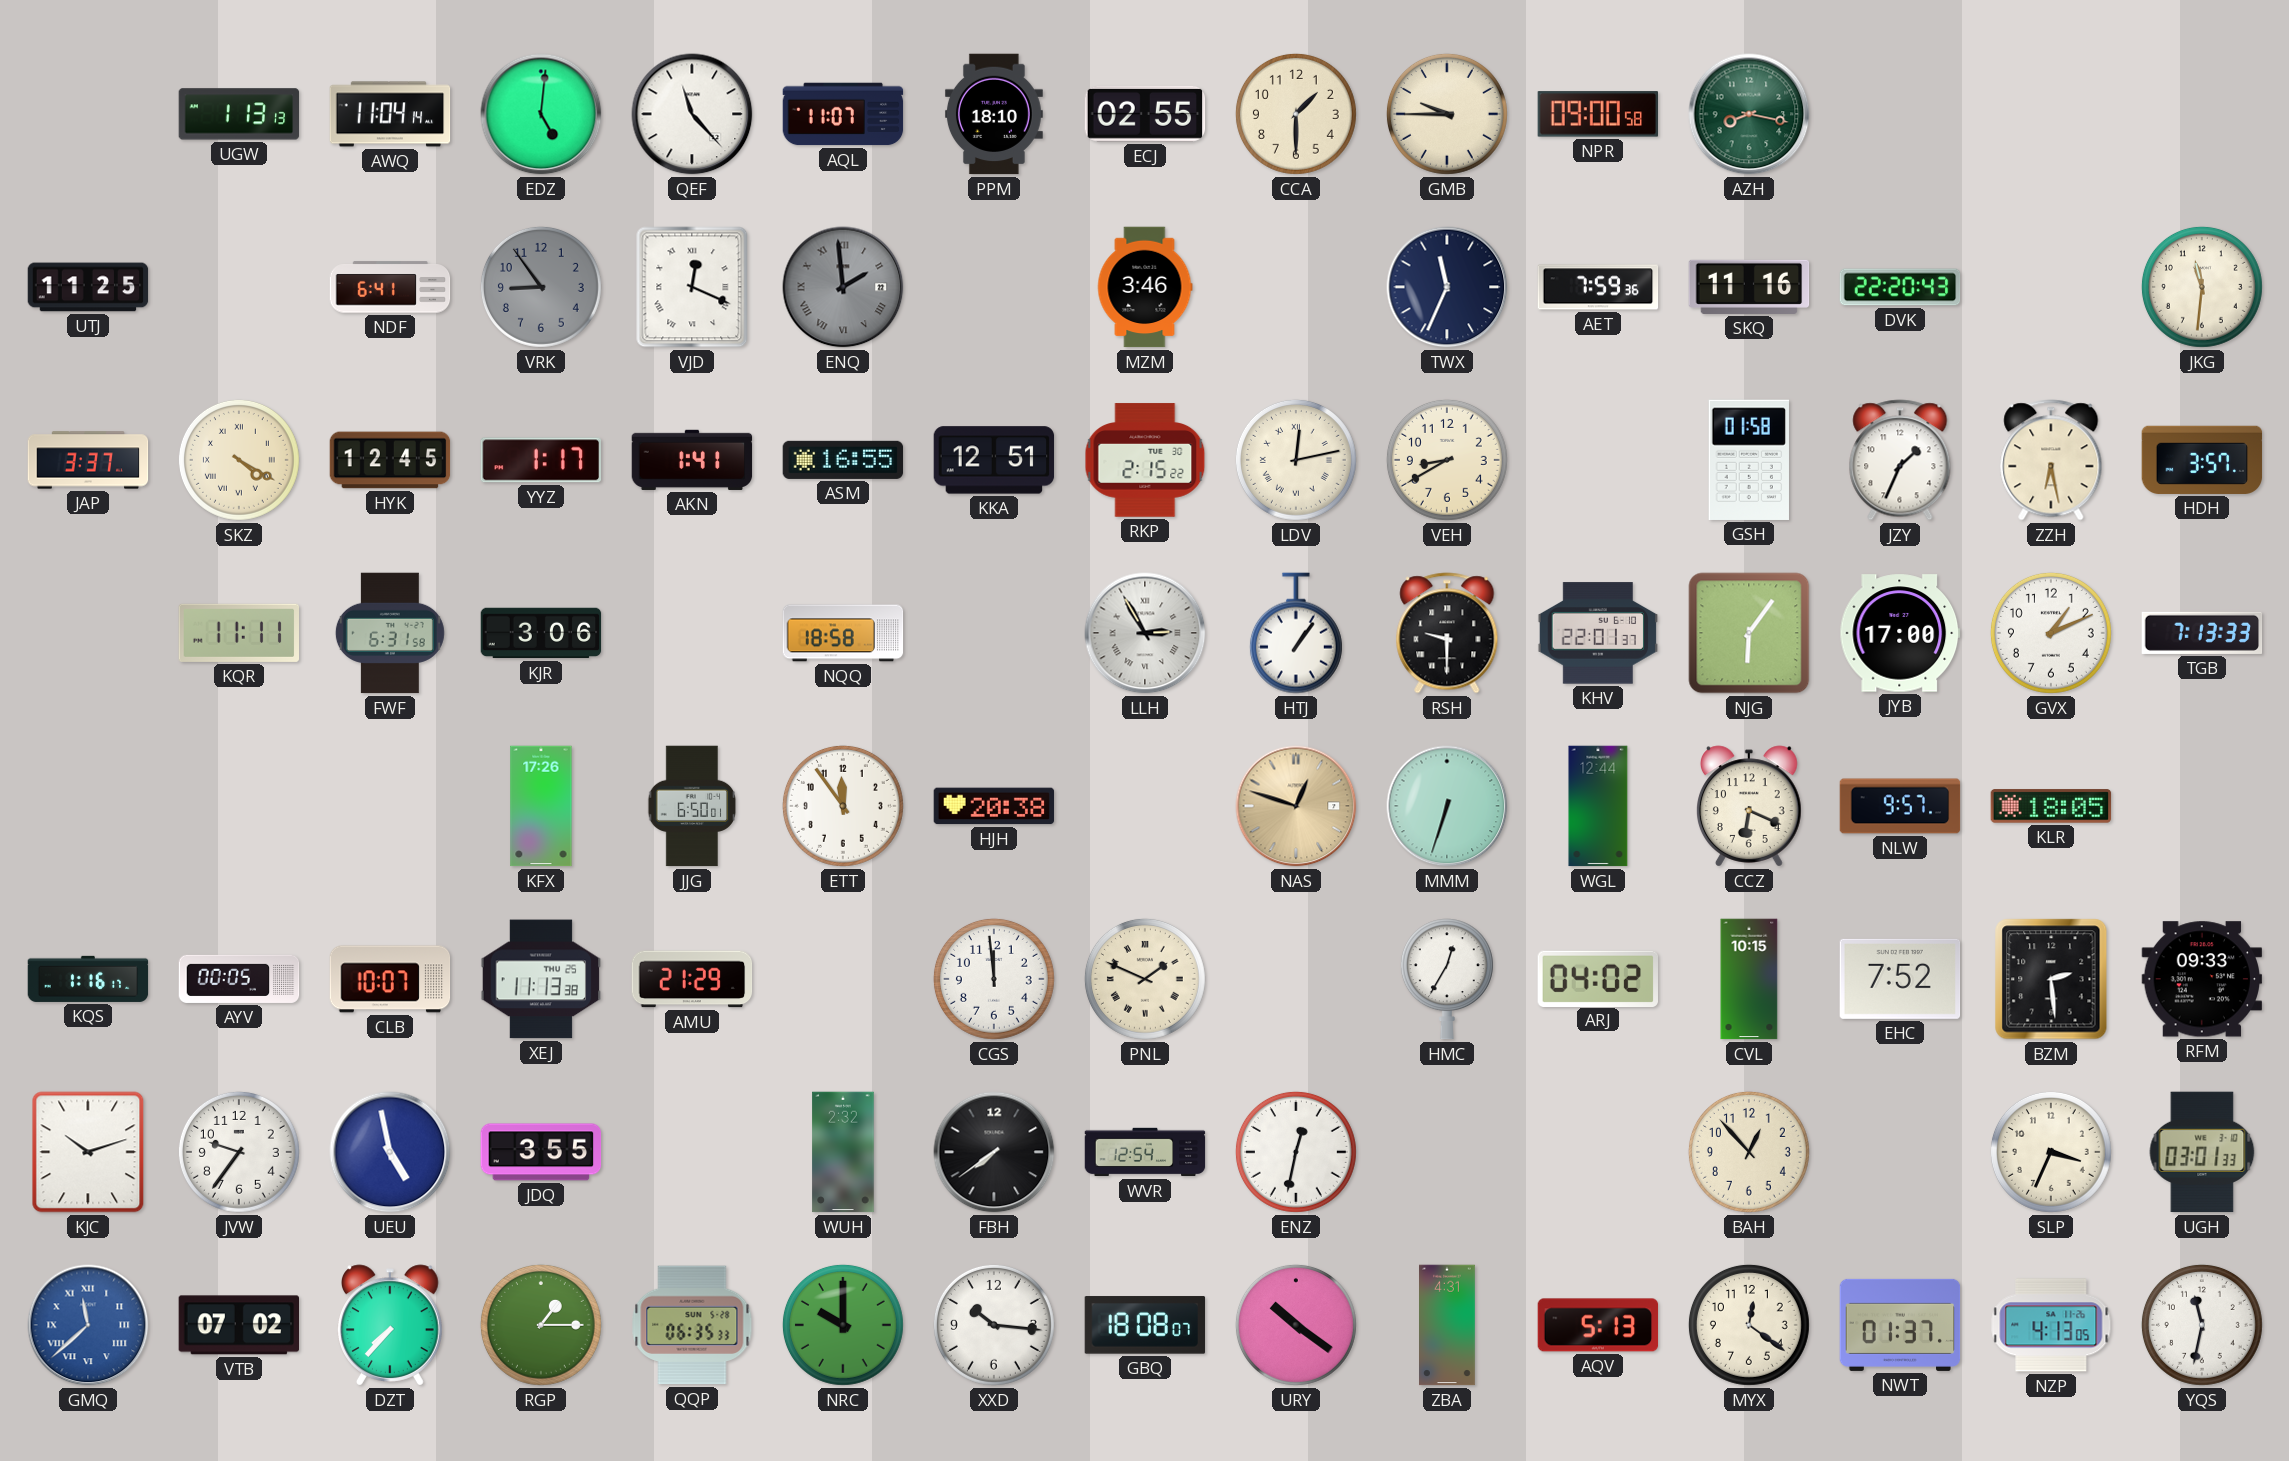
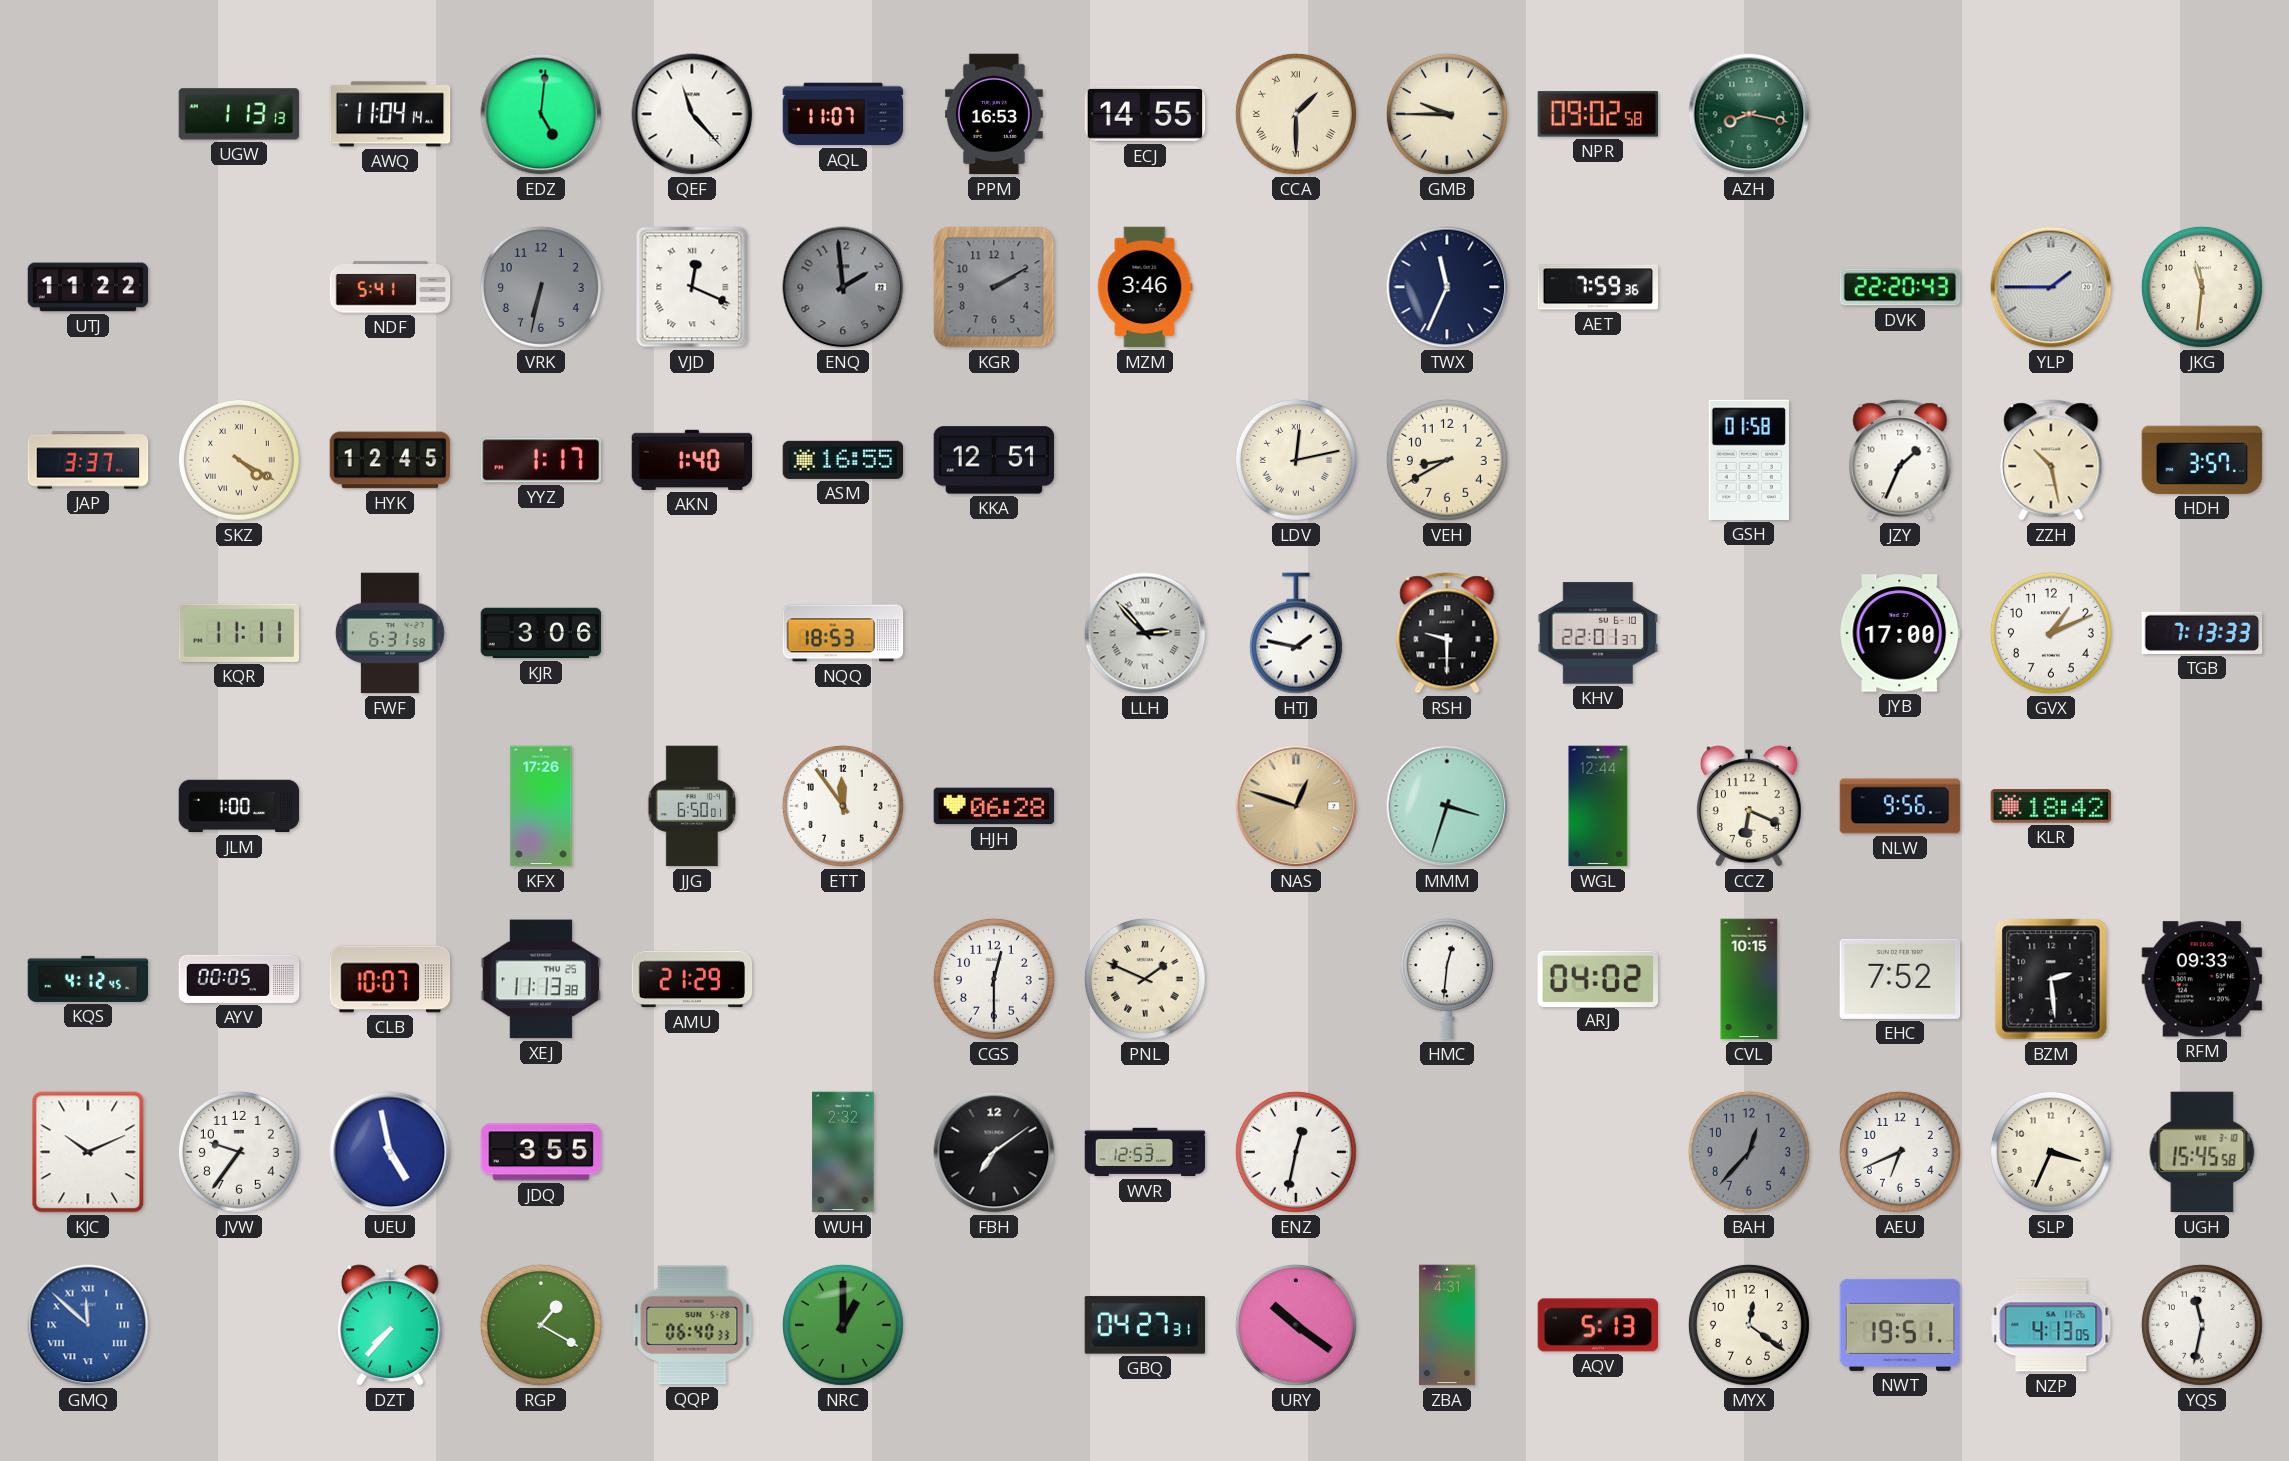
PPM: 18:10 -> 16:53 (994, 114)
ECJ: 02:55 -> 14:55 (1145, 114)
CCA numerals: Arabic -> Roman (1296, 114)
NPR: 09:00 -> 09:02 (1598, 114)
UTJ: 11:25 -> 11:22 (88, 287)
NDF: 6:41 -> 5:41 (390, 287)
VRK: 8:54 -> 6:32 (541, 287)
ENQ numerals: Roman -> Arabic (843, 287)
KGR: none -> 2:10 (994, 287)
SKQ: 11:16 -> none (1749, 287)
YLP: none -> 1:45 (2051, 287)
AKN: 1:41 -> 1:40 (692, 460)
RKP: 2:15 -> none (1145, 460)
ZZH: 6:28 -> 10:28 (2051, 460)
NQQ: 18:58 -> 18:53 (843, 633)
LLH: 2:55 -> 2:53 (1145, 633)
HTJ: 1:06 -> 1:47 (1296, 633)
NJG: 6:06 -> none (1749, 633)
JLM: none -> 1:00 (239, 806)
HJH: 20:38 -> 06:28 (994, 806)
MMM: 6:33 -> 3:33 (1447, 806)
NLW: 9:57 -> 9:56 (1900, 806)
KLR: 18:05 -> 18:42 (2051, 806)
KQS: 1:16 -> 4:12 (88, 979)
CGS: 11:59 -> 12:30 (994, 979)
HMC: 12:35 -> 12:31 (1447, 979)
KJC: 10:12 -> 10:11 (88, 1152)
FBH: 7:39 -> 7:09 (994, 1152)
WVR: 12:54 -> 12:53 (1145, 1152)
BAH: 12:53 -> 12:37 (1749, 1152)
BAH dial: cream -> grey (1749, 1152)
AEU: none -> 6:41 (1900, 1152)
UGH: 03:01 -> 15:45 (2202, 1152)
GMQ: 11:38 -> 11:52 (88, 1325)
VTB: 07:02 -> none (239, 1325)
RGP: 1:15 -> 1:20 (541, 1325)
QQP: 06:35 -> 06:40 (692, 1325)
NRC: 10:00 -> 1:00 (843, 1325)
XXD: 10:16 -> none (994, 1325)
GBQ: 18:08 -> 04:27 (1145, 1325)
NWT: 01:37 -> 19:51 (1900, 1325)
